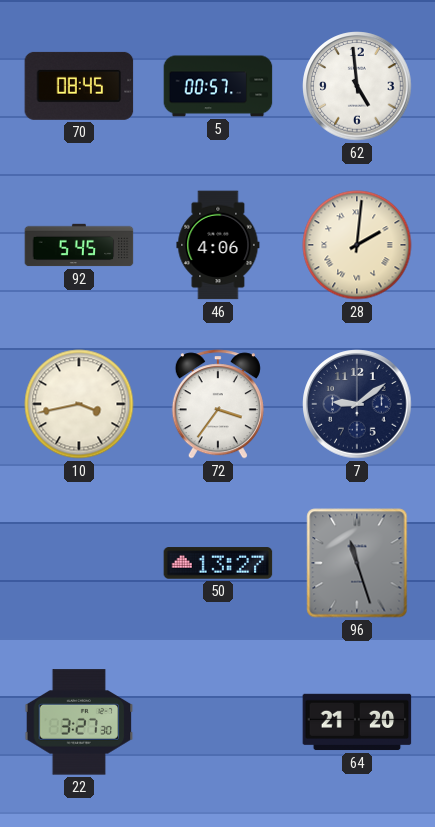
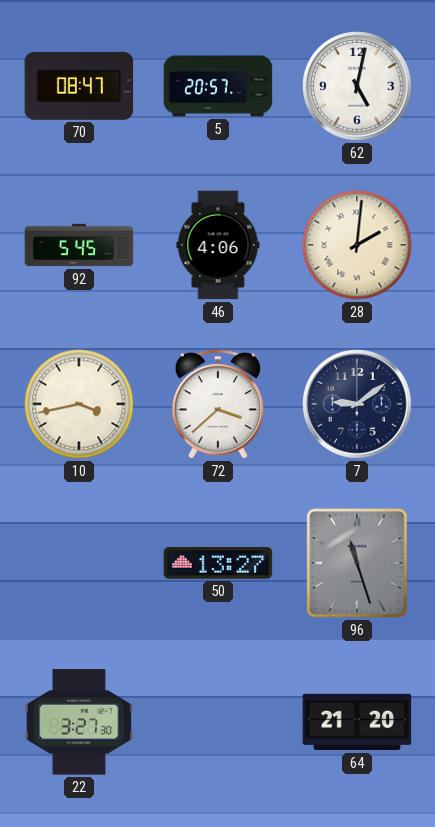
70: 08:45 -> 08:47 (79, 86)
5: 00:57 -> 20:57 (218, 86)
62: 4:59 -> 5:02 (357, 86)
72: 3:36 -> 3:38 (218, 404)
